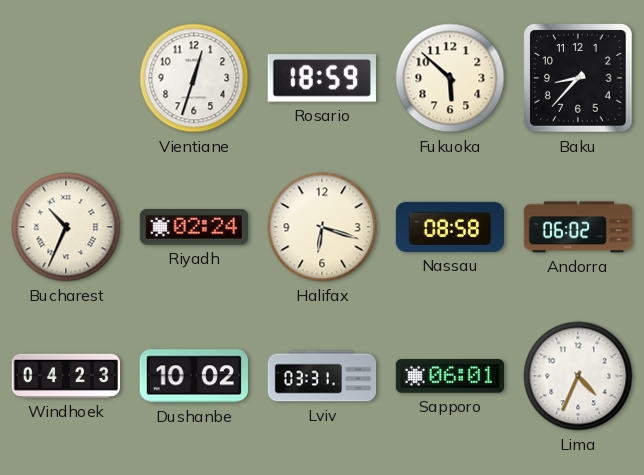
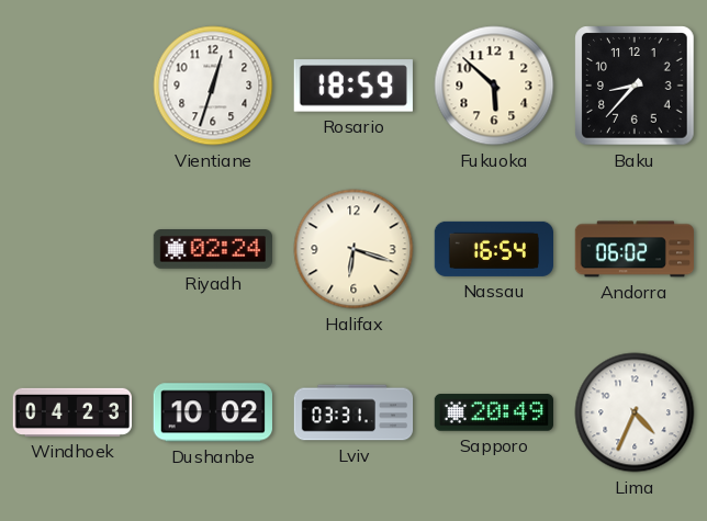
Bucharest: 10:34 -> none (66, 227)
Nassau: 08:58 -> 16:54 (493, 249)
Sapporo: 06:01 -> 20:49 (493, 412)
